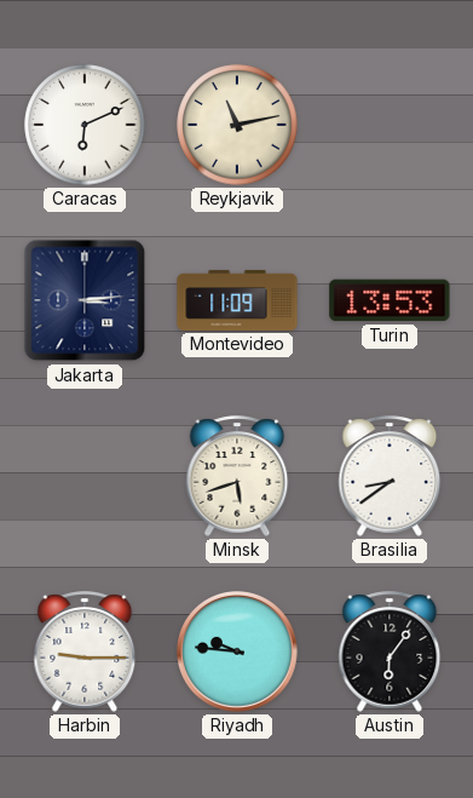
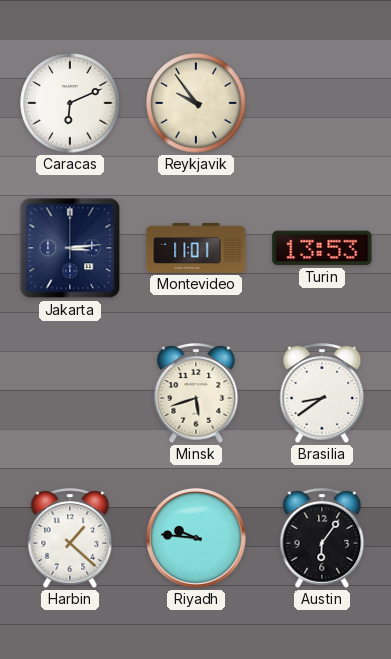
Reykjavik: 11:13 -> 9:54 (196, 103)
Montevideo: 11:09 -> 11:01 (196, 248)
Harbin: 9:15 -> 1:22 (70, 538)
